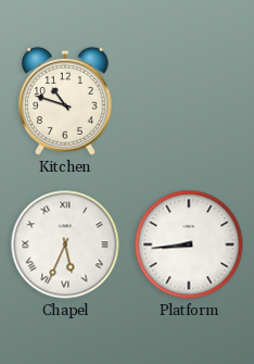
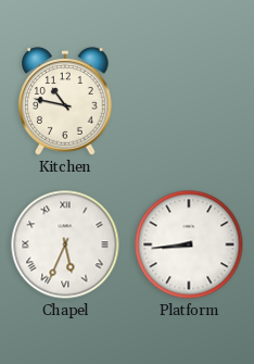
Kitchen: 10:48 -> 10:47 (66, 101)
